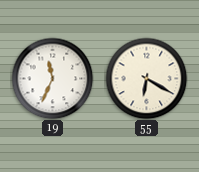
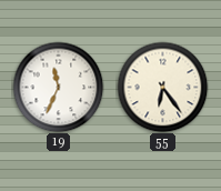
55: 6:20 -> 6:24 (162, 87)
